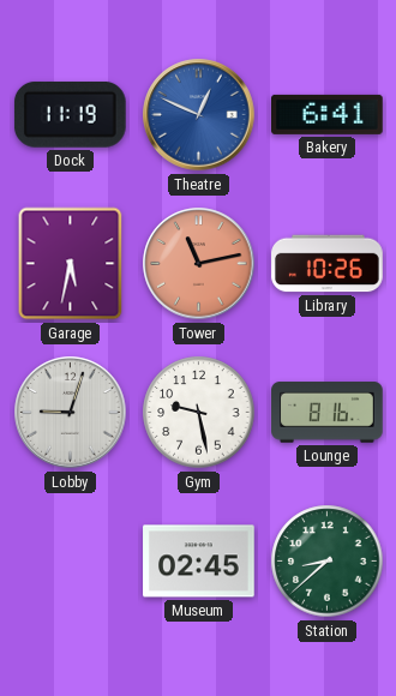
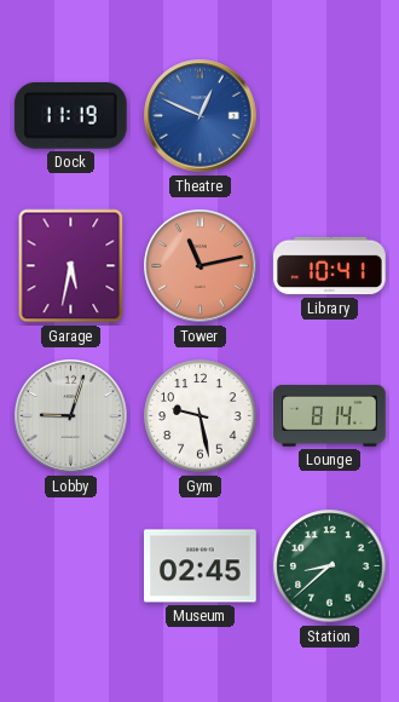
Bakery: 6:41 -> none (328, 114)
Library: 10:26 -> 10:41 (330, 266)
Lounge: 8:16 -> 8:14 (330, 416)
